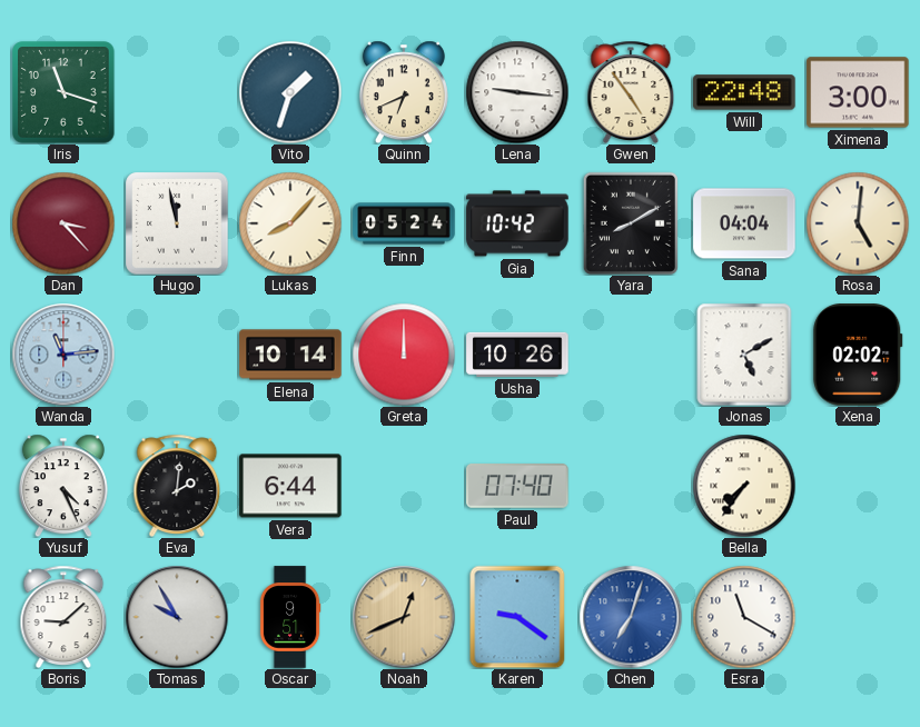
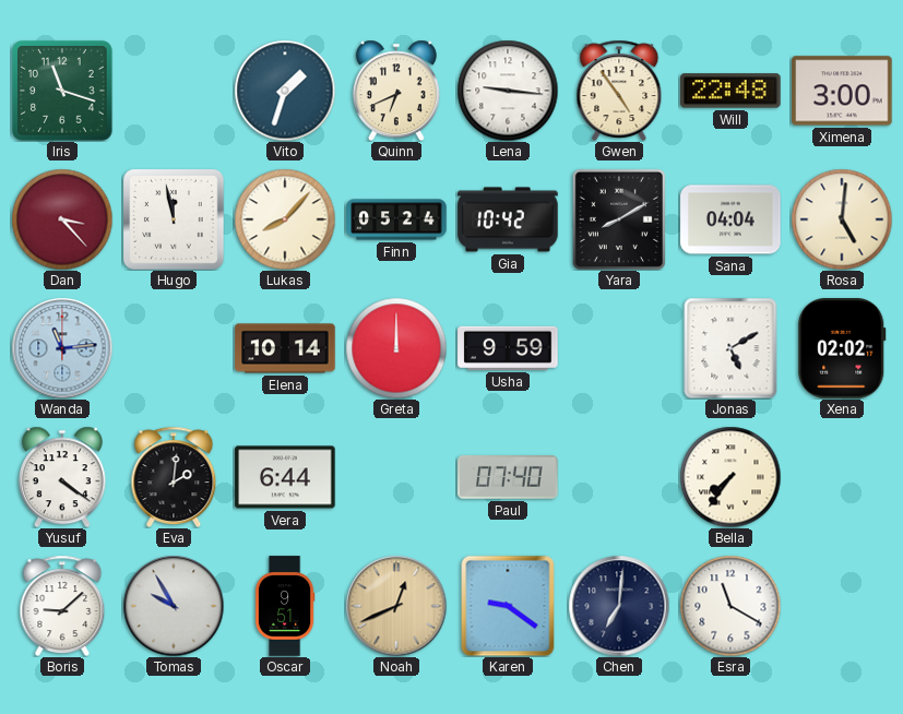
Usha: 10:26 -> 9:59 (508, 348)
Yusuf: 4:26 -> 4:21 (62, 477)
Chen: 7:03 -> 7:01 (619, 606)
Chen dial: blue -> navy (619, 606)
